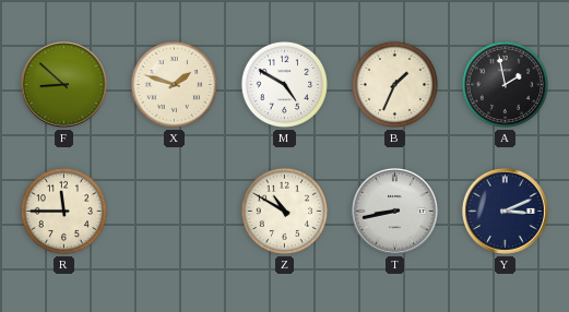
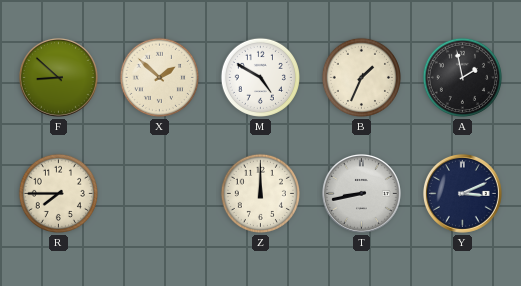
X: 1:48 -> 1:52 (159, 77)
R: 11:45 -> 7:45 (58, 193)
Z: 10:50 -> 12:00 (260, 193)
